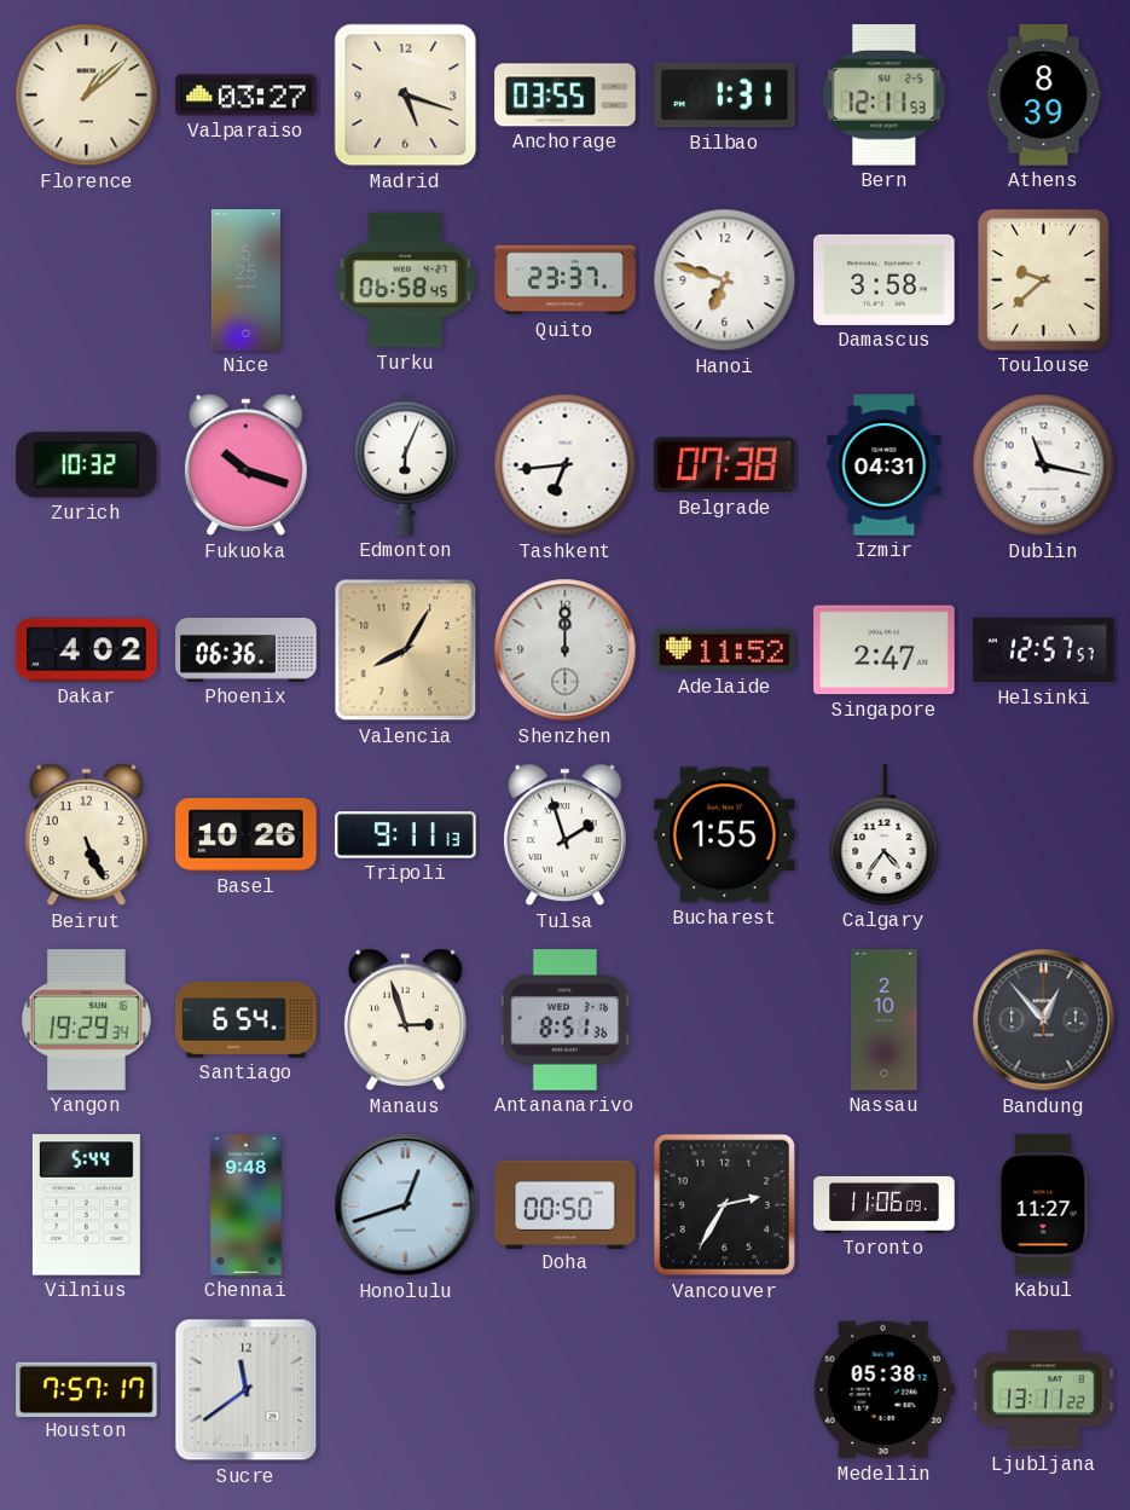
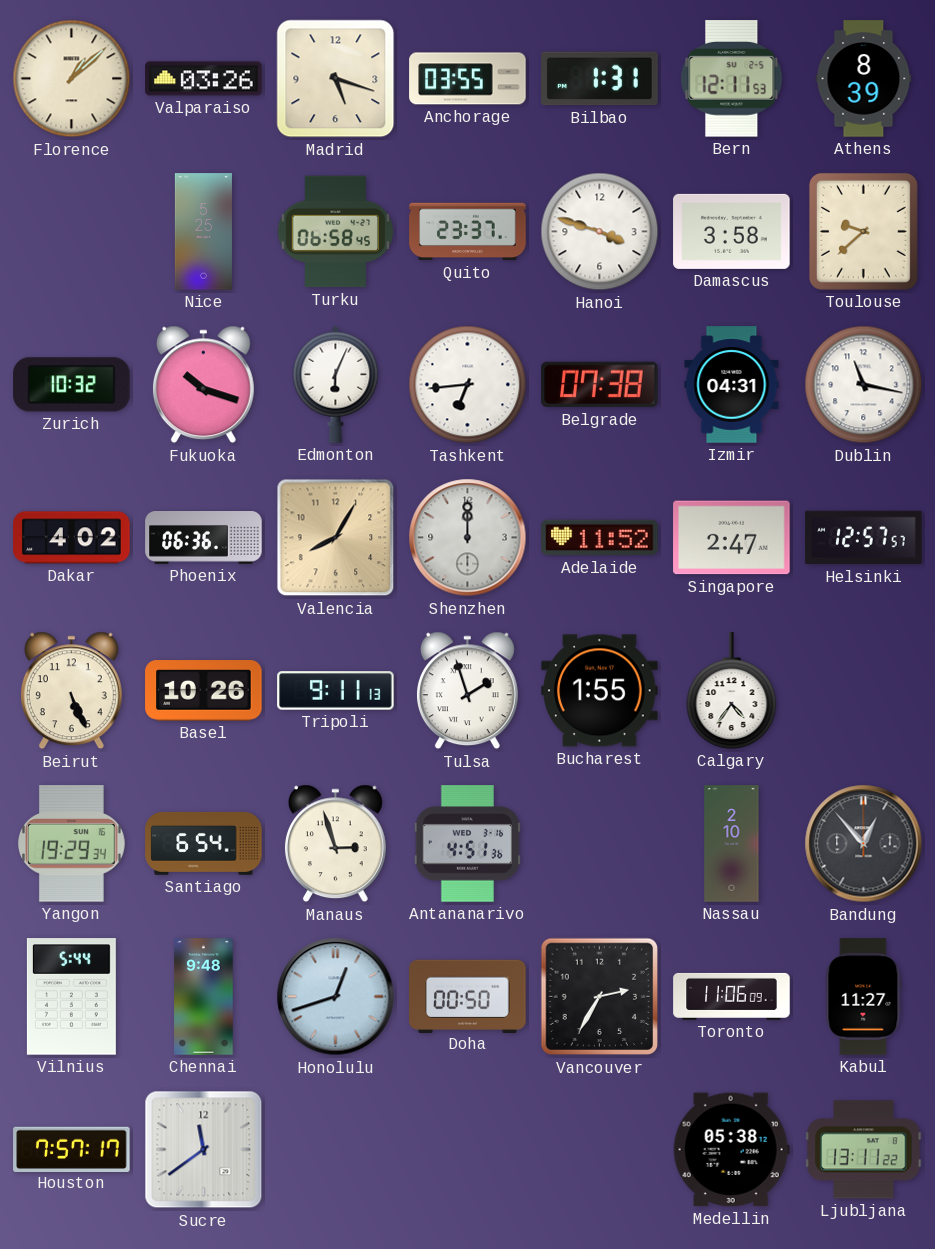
Valparaiso: 03:27 -> 03:26 (204, 79)
Hanoi: 6:48 -> 3:48 (600, 232)
Antananarivo: 8:51 -> 4:51 (467, 844)
